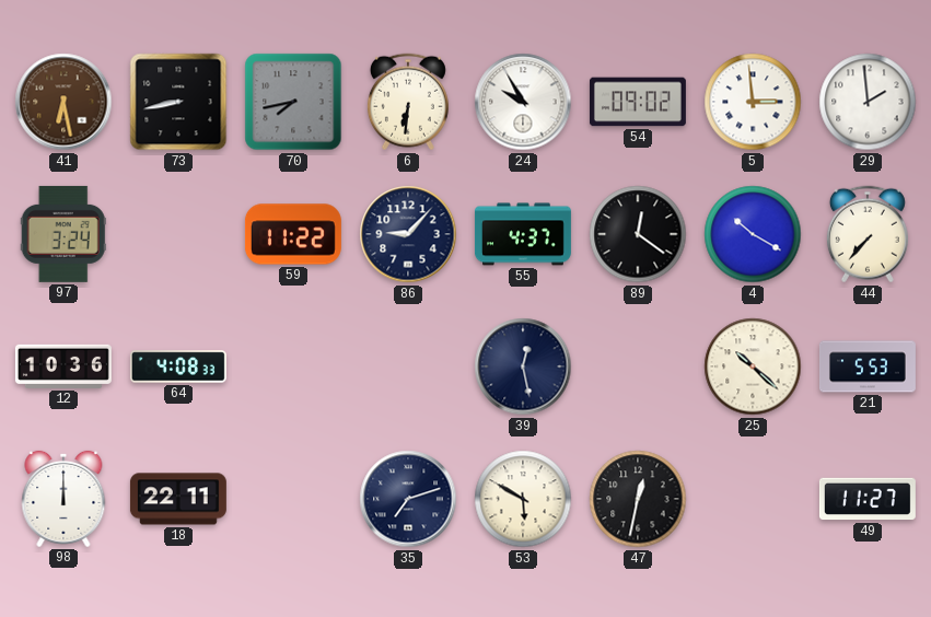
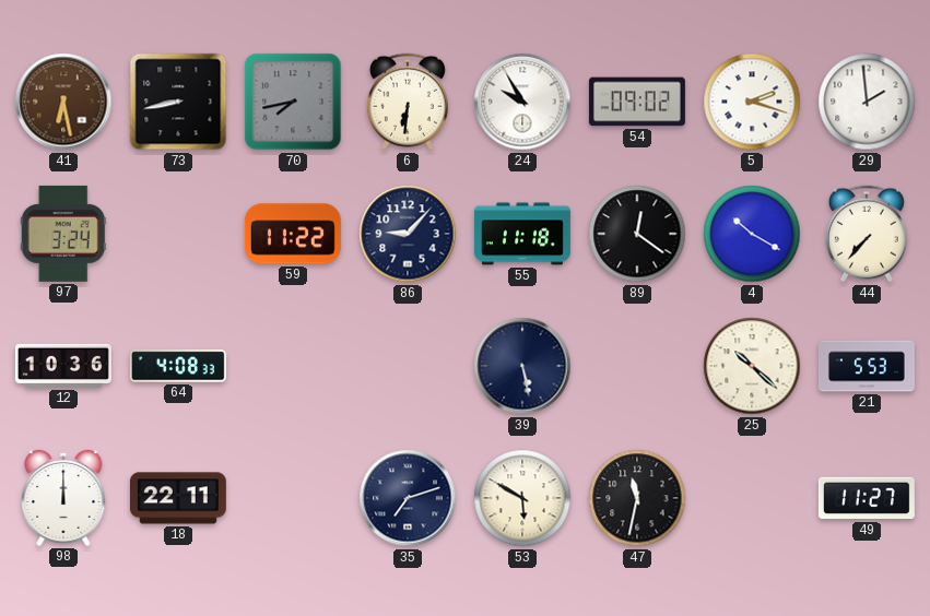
5: 2:59 -> 2:18 (752, 102)
55: 4:37 -> 11:18 (522, 234)
39: 12:28 -> 5:28 (522, 366)
47: 12:32 -> 11:32 (637, 498)
